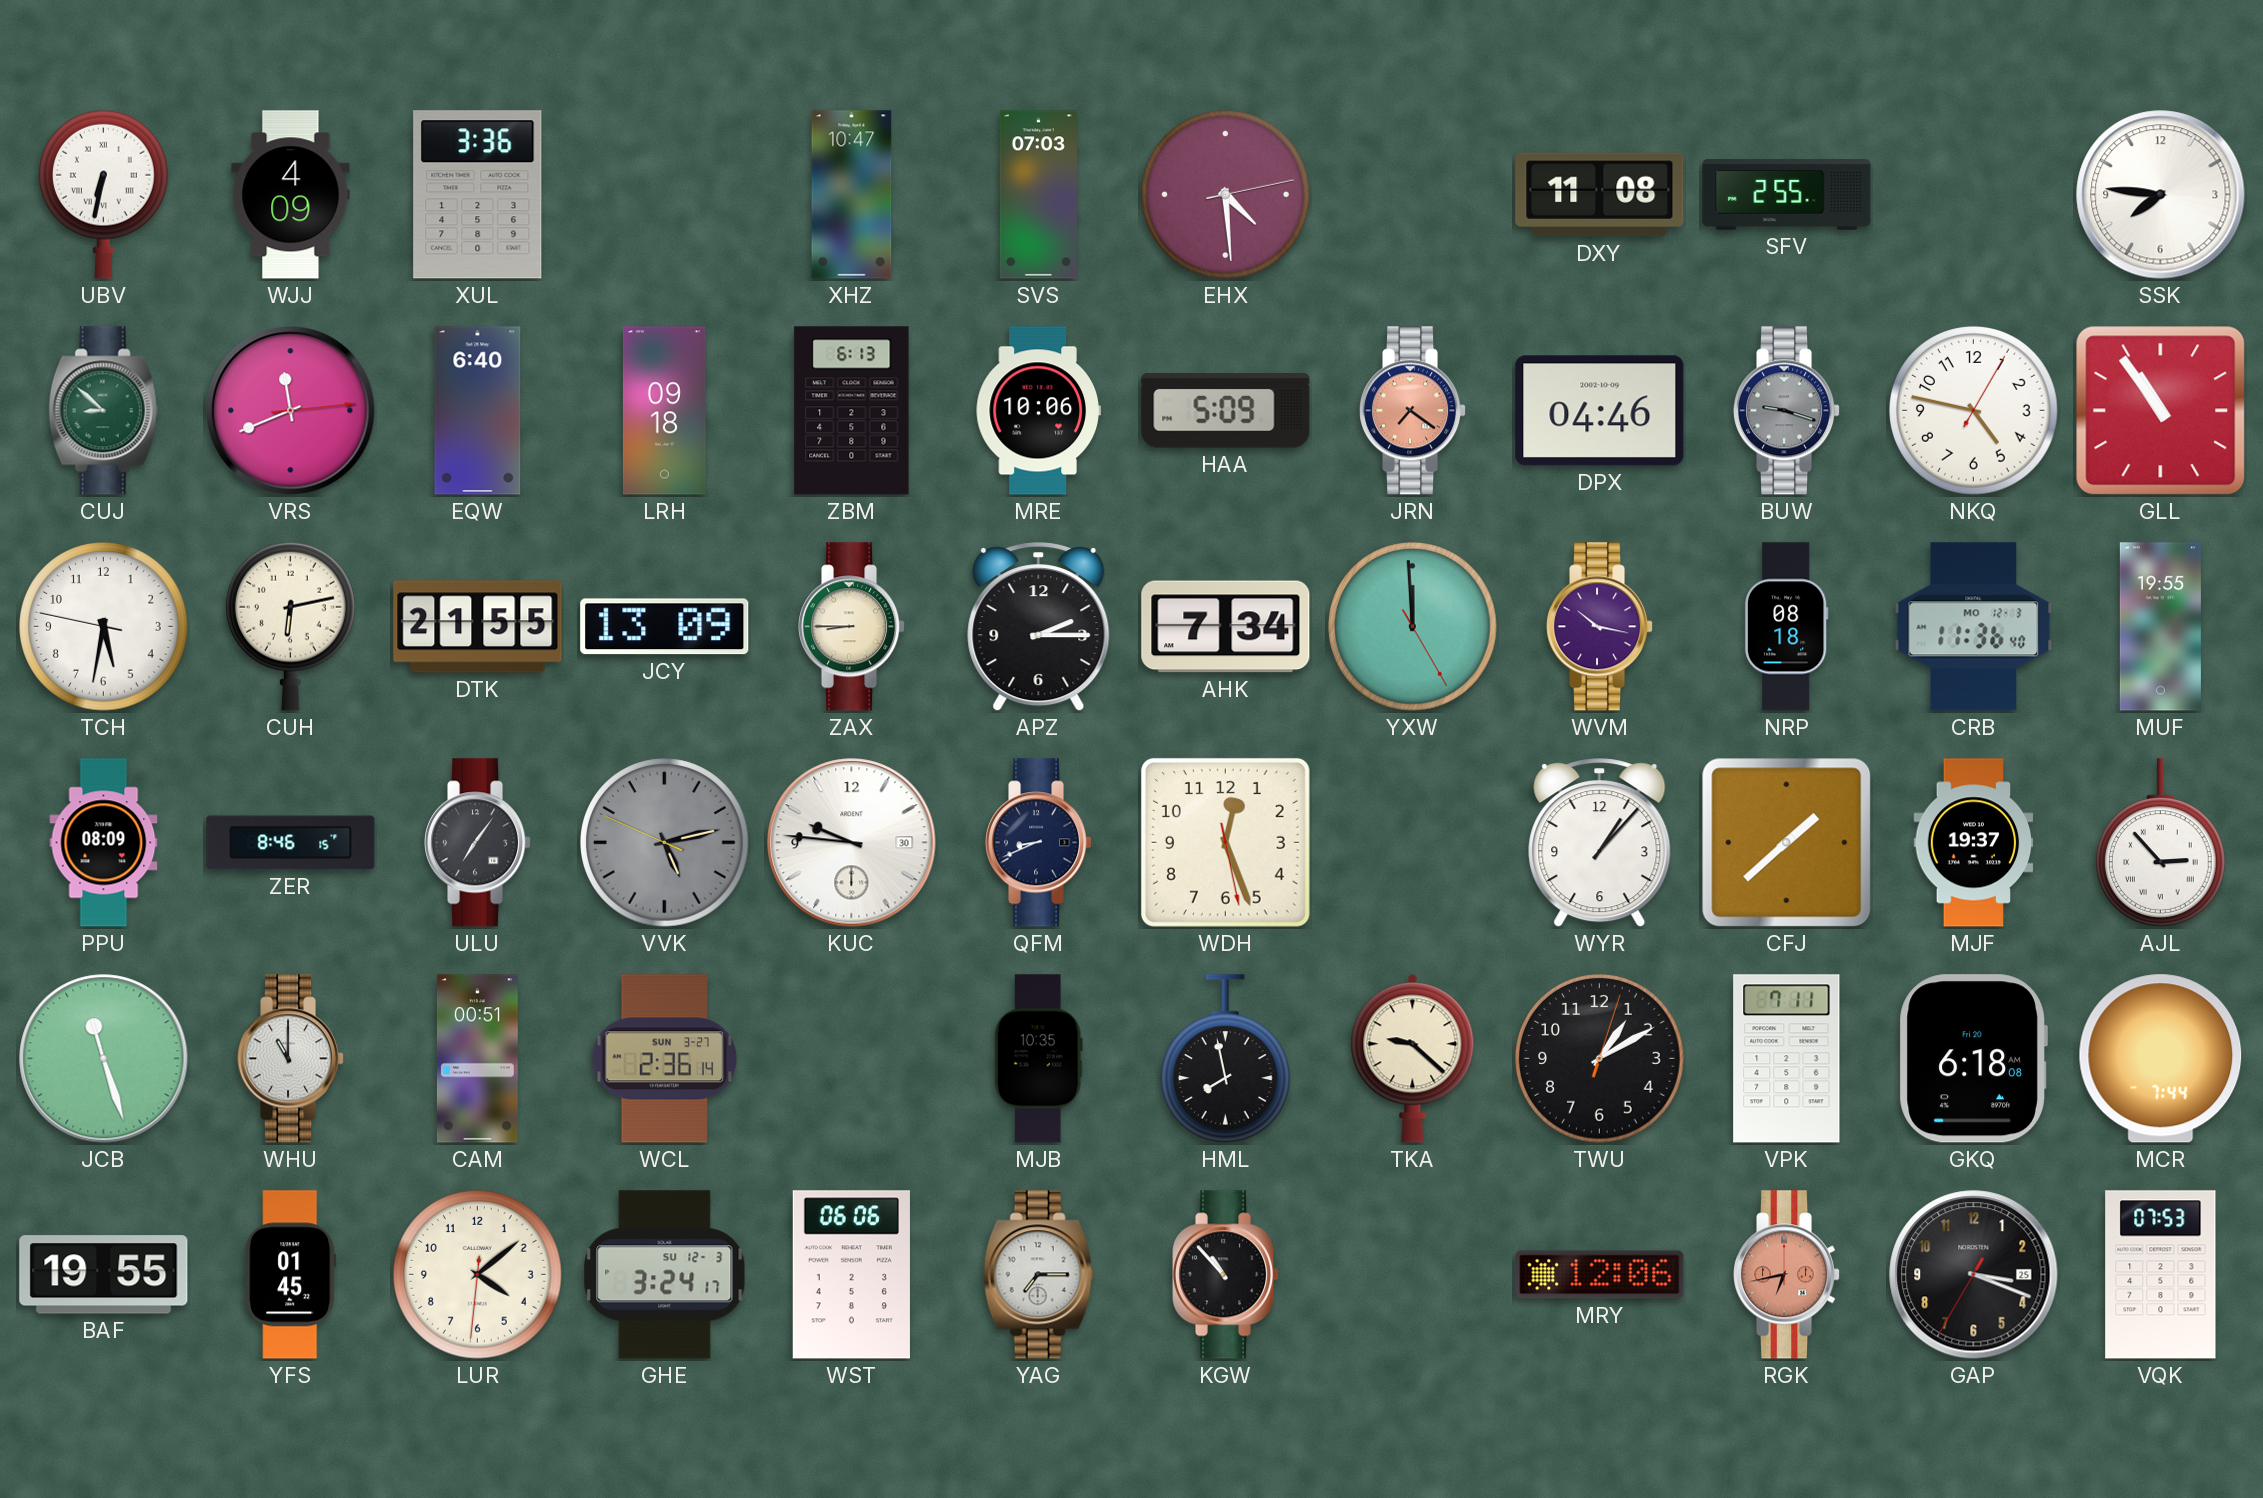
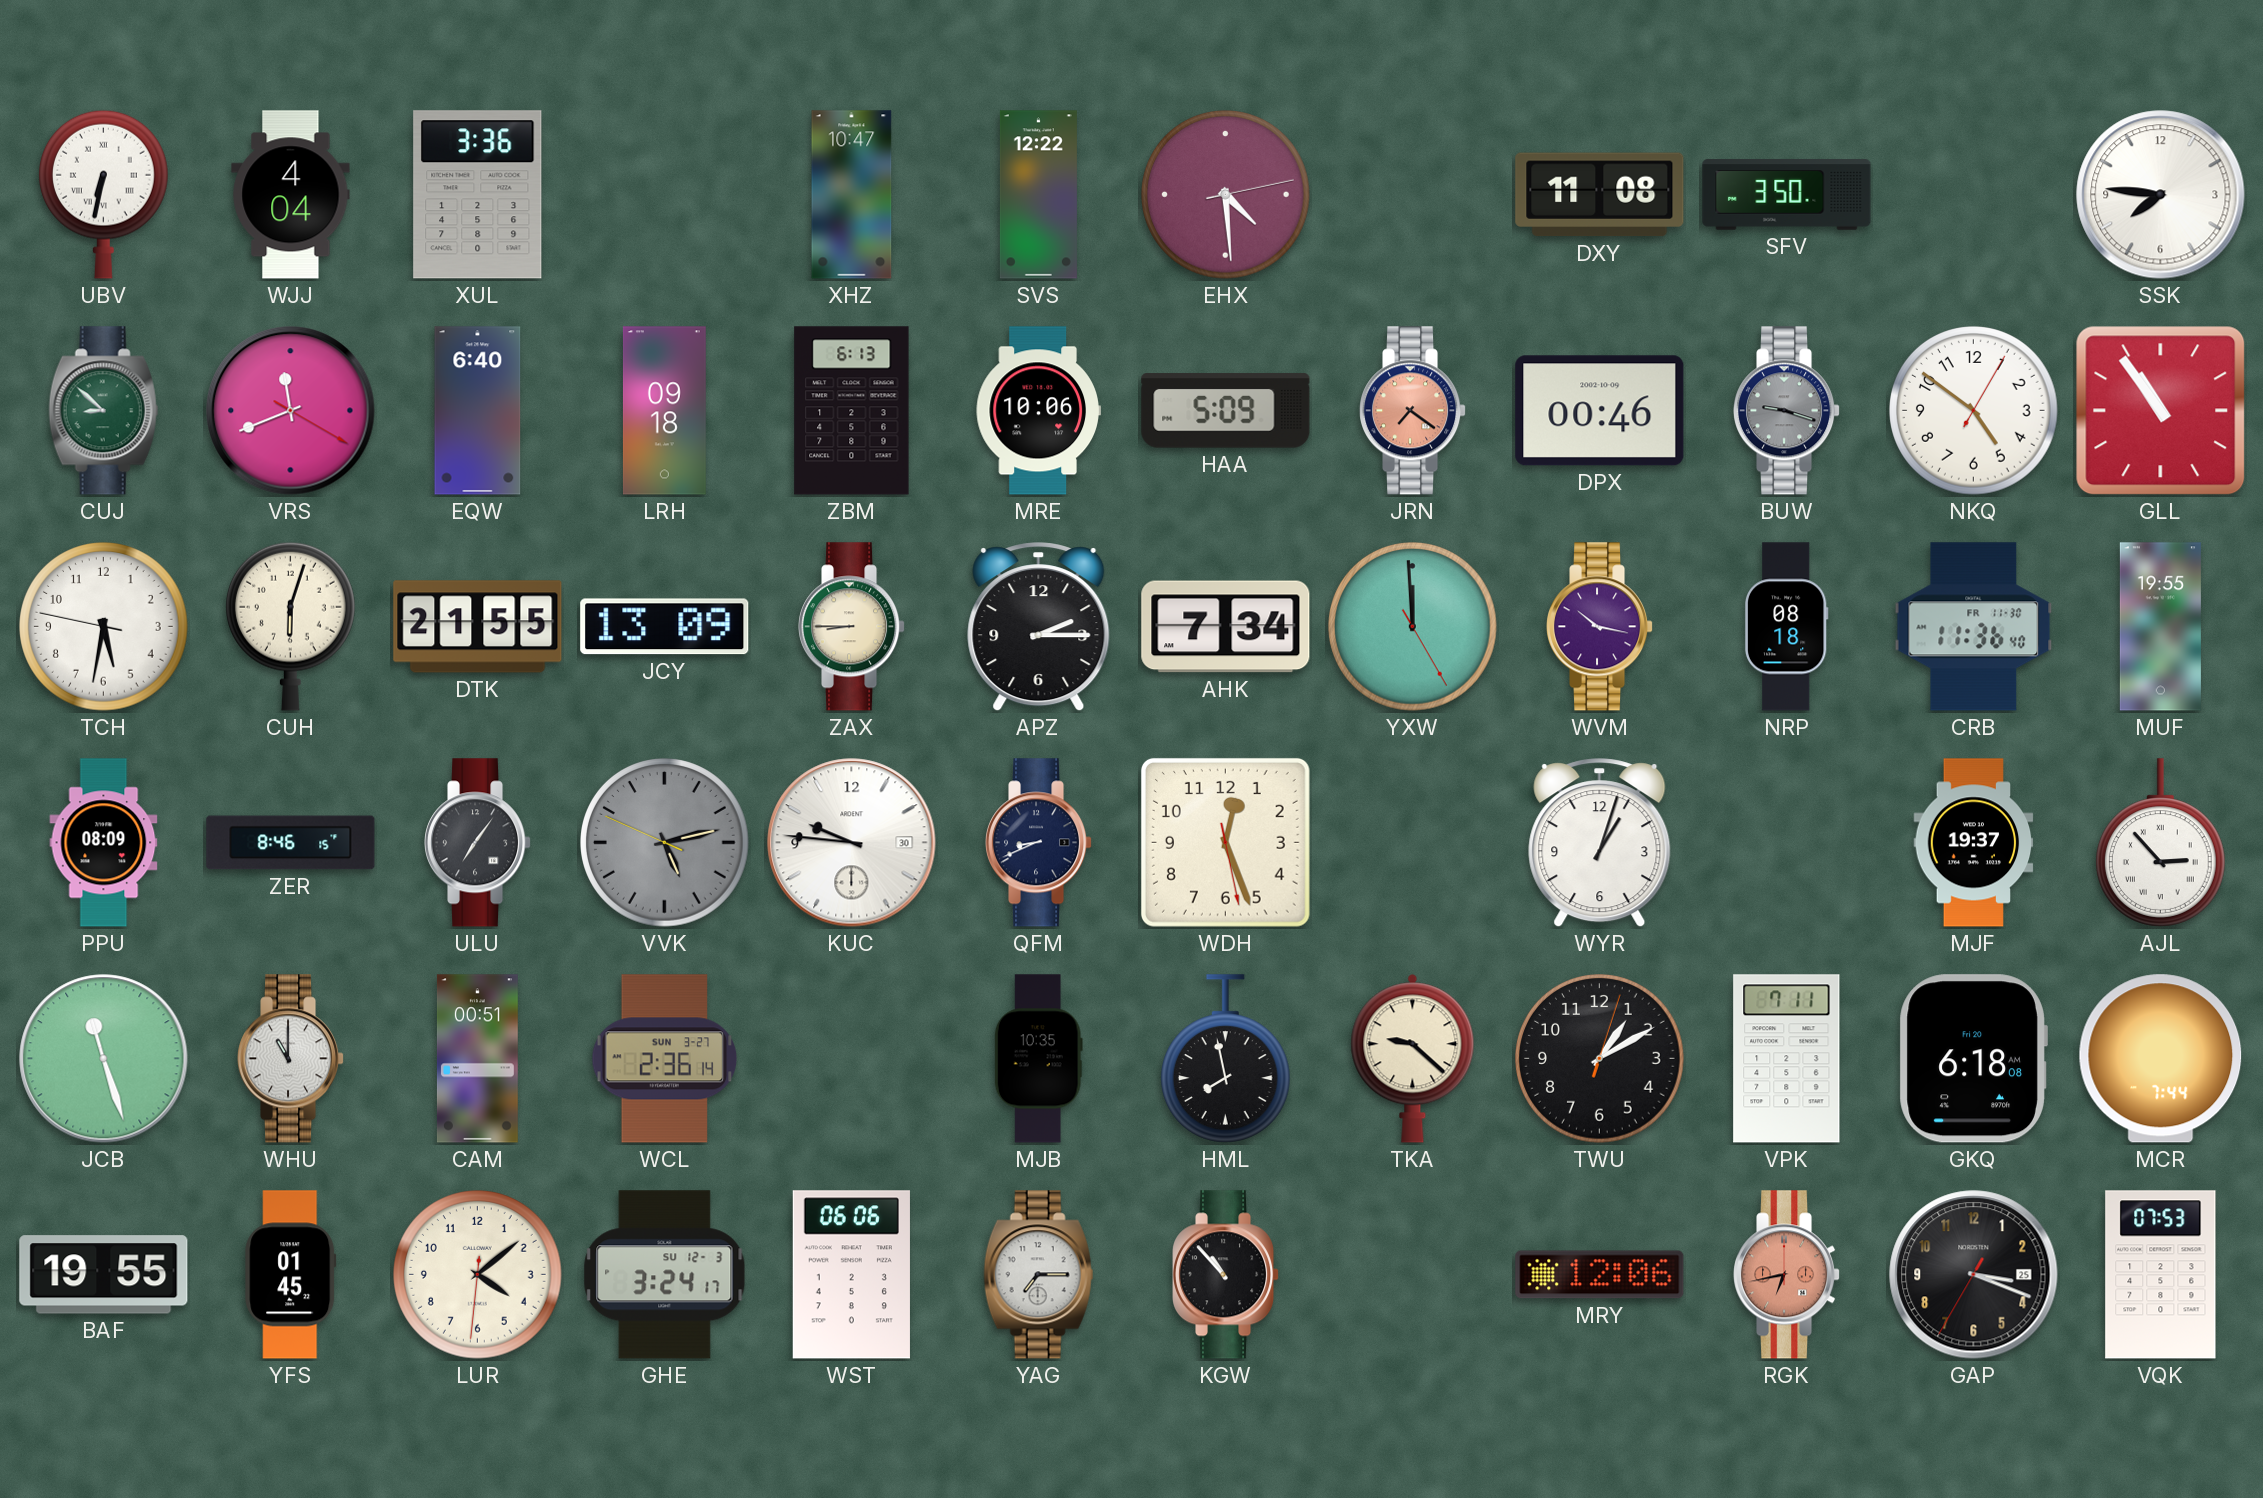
WJJ: 4:09 -> 4:04 (291, 195)
SVS: 07:03 -> 12:22 (1038, 195)
SFV: 2:55 -> 3:50 (1787, 195)
VRS: 11:41:14 -> 11:41:20 (291, 411)
DPX: 04:46 -> 00:46 (1600, 411)
NKQ: 4:47 -> 4:51 (1974, 411)
CUH: 6:13 -> 6:03 (290, 626)
CRB date: MO 12-3 -> FR 11-30 (1974, 627)
WYR: 1:07 -> 1:03 (1600, 843)
CFJ: 1:38 -> none (1787, 843)
